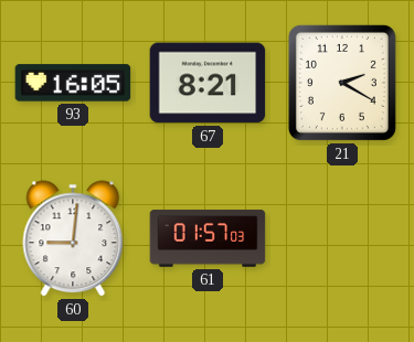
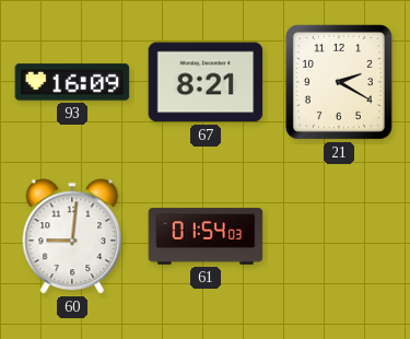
93: 16:05 -> 16:09 (72, 82)
61: 01:57 -> 01:54 (206, 236)
